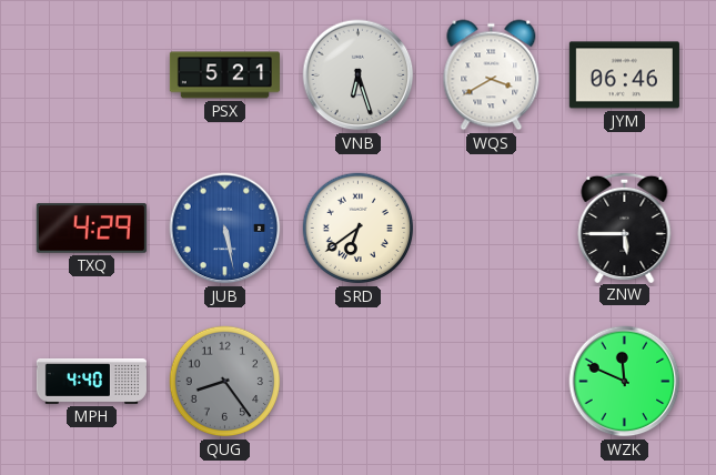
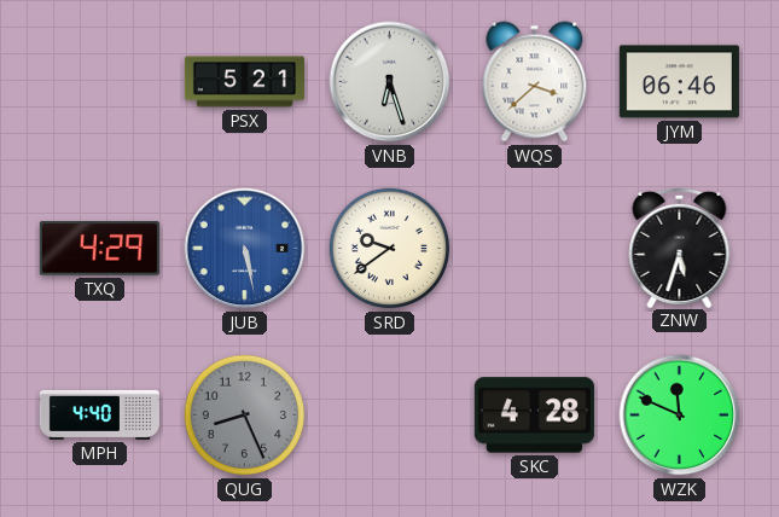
WQS: 3:40 -> 3:38 (535, 82)
SRD: 6:39 -> 9:39 (390, 249)
ZNW: 5:45 -> 5:33 (680, 246)
QUG: 8:24 -> 8:26 (245, 416)
SKC: none -> 4:28 (534, 416)
